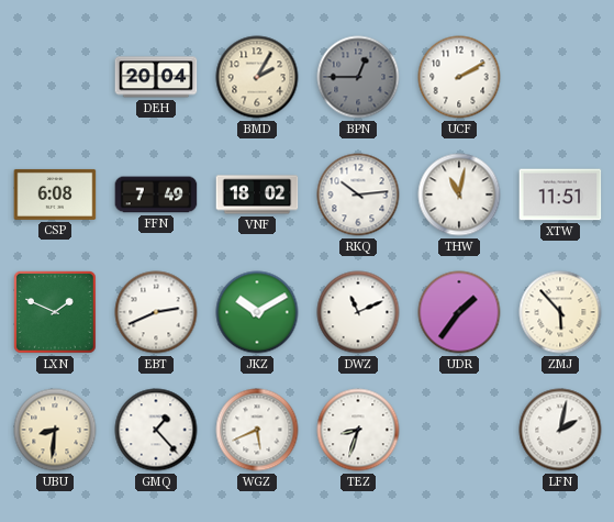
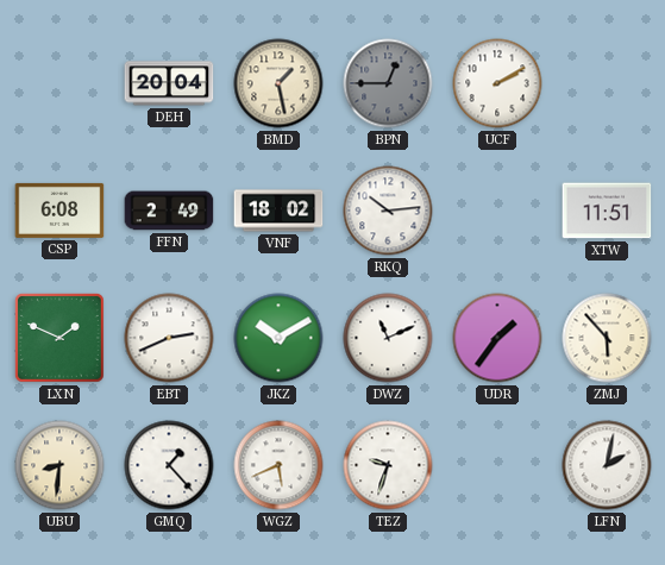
BMD: 2:05 -> 1:28 (278, 83)
FFN: 7:49 -> 2:49 (169, 211)
THW: 11:02 -> none (459, 195)
TEZ: 8:33 -> 9:33 (388, 465)
